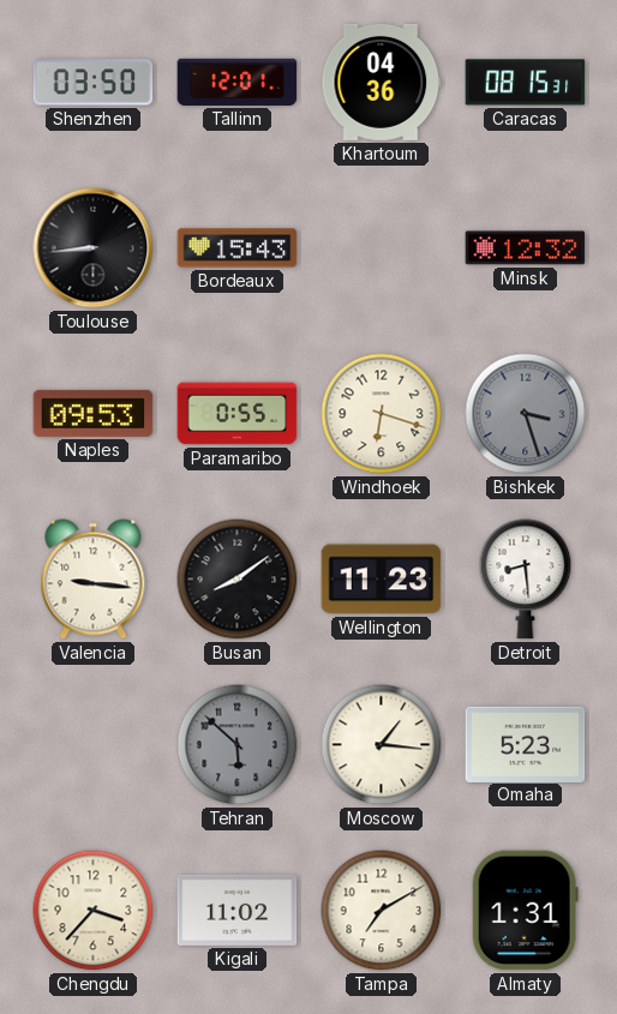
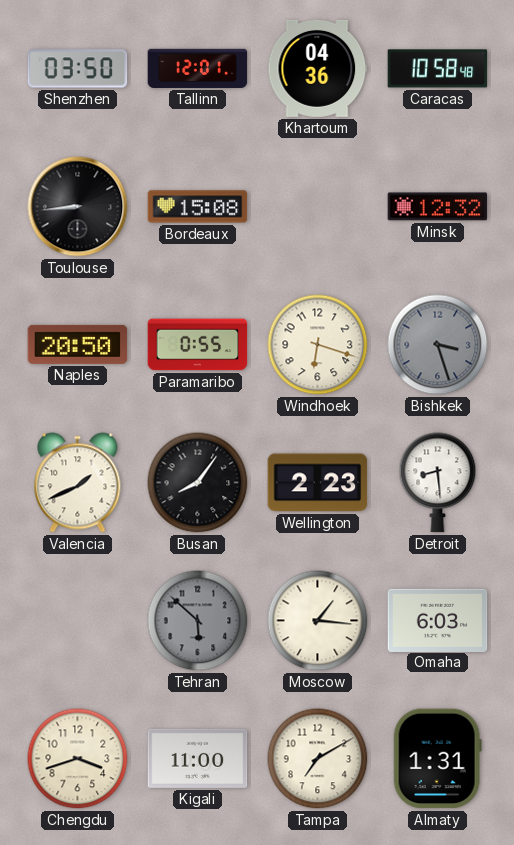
Caracas: 08:15 -> 10:58 (438, 69)
Bordeaux: 15:43 -> 15:08 (198, 207)
Naples: 09:53 -> 20:50 (78, 344)
Valencia: 9:16 -> 1:41 (78, 483)
Busan: 8:09 -> 8:06 (198, 483)
Wellington: 11:23 -> 2:23 (318, 483)
Omaha: 5:23 -> 6:03 (438, 620)
Chengdu: 3:37 -> 3:42 (78, 759)
Kigali: 11:02 -> 11:00 (198, 758)
